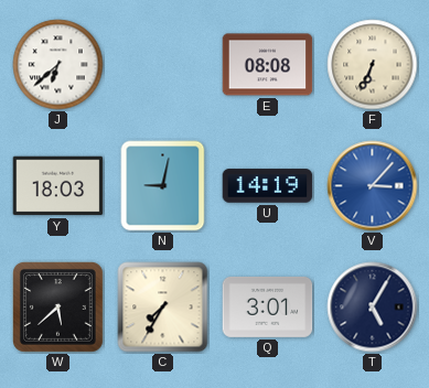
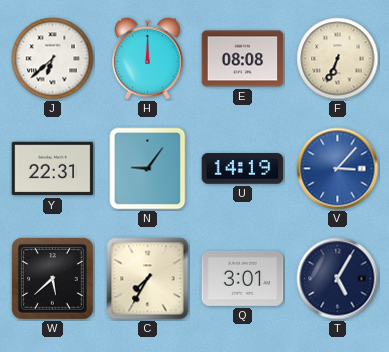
H: none -> 12:00 (148, 58)
Y: 18:03 -> 22:31 (53, 169)
N: 9:02 -> 9:06 (148, 169)
